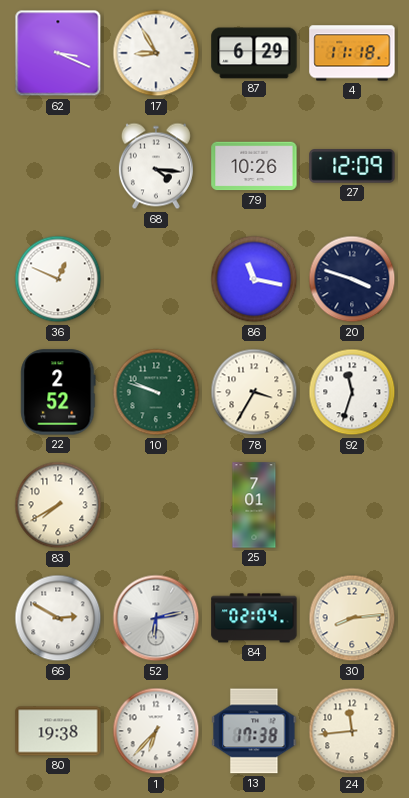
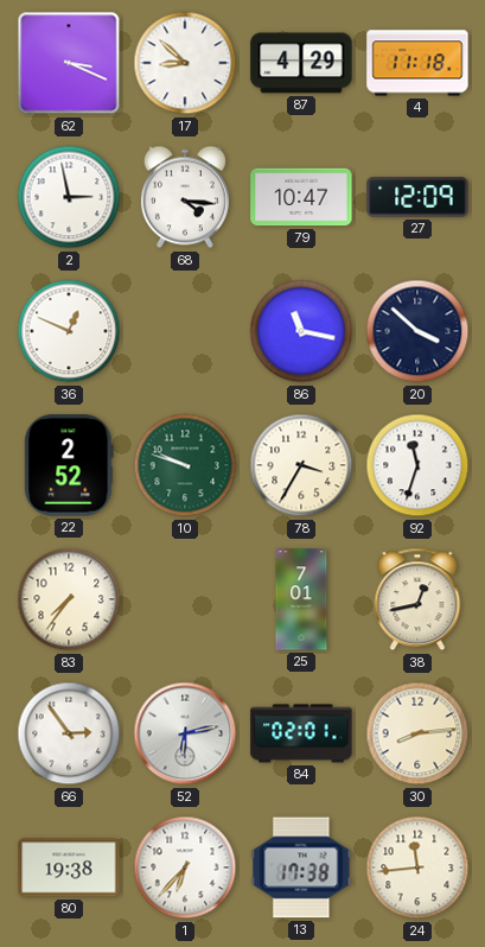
17: 8:55 -> 8:52 (185, 63)
87: 6:29 -> 4:29 (301, 63)
2: none -> 2:58 (69, 197)
79: 10:26 -> 10:47 (301, 197)
20: 3:48 -> 3:52 (417, 331)
83: 7:40 -> 7:36 (69, 599)
38: none -> 12:43 (417, 599)
66: 2:50 -> 2:54 (69, 733)
84: 02:04 -> 02:01 (301, 733)
